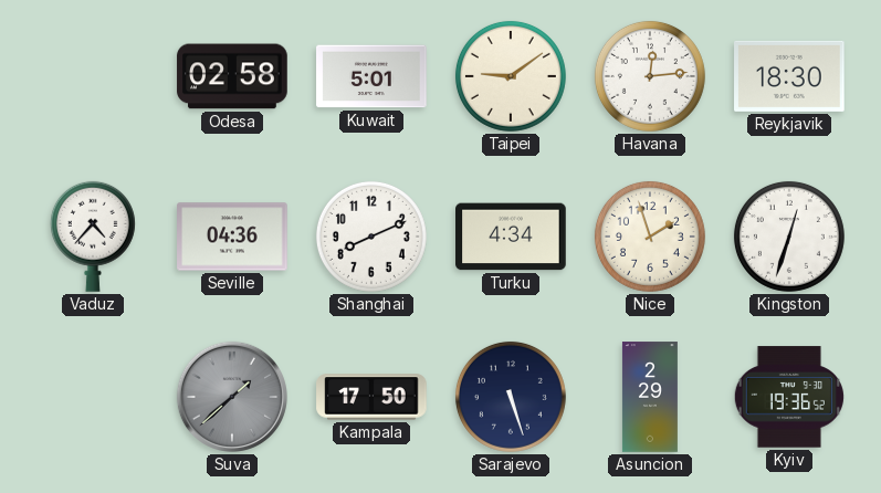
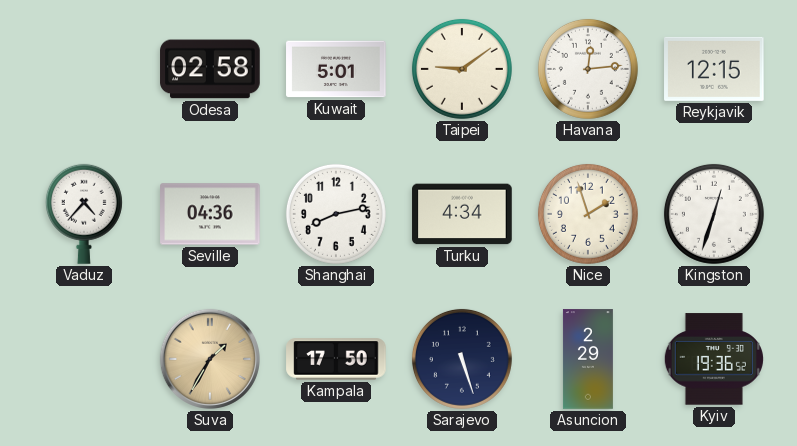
Reykjavik: 18:30 -> 12:15 (714, 69)
Shanghai: 8:11 -> 8:13 (336, 214)
Suva: 1:38 -> 1:35 (210, 359)
Suva dial: grey -> champagne (210, 359)
